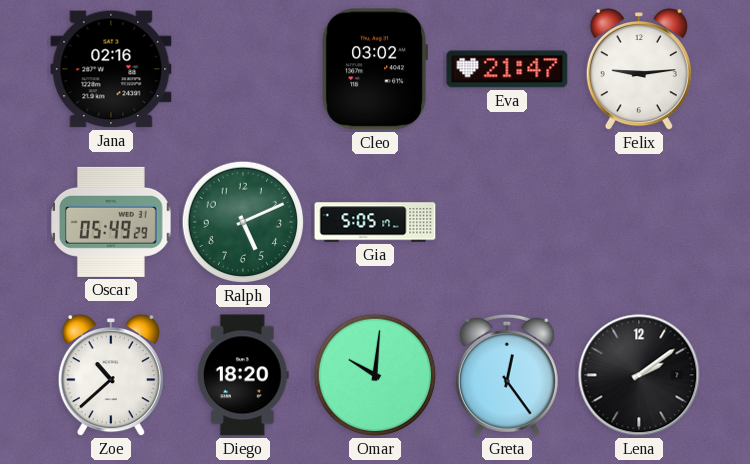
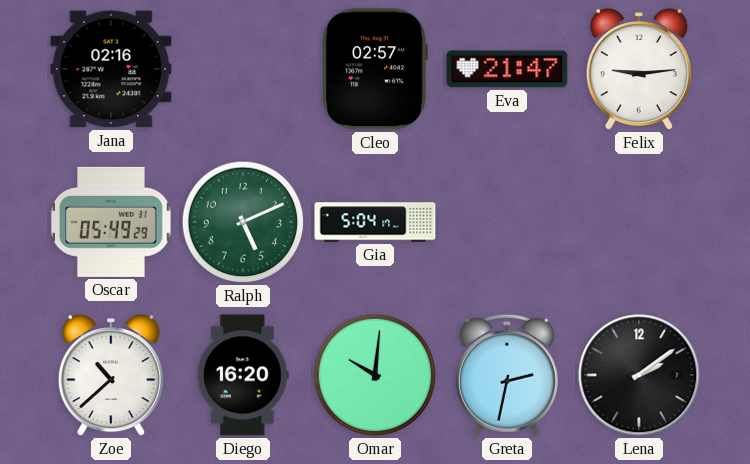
Cleo: 03:02 -> 02:57 (375, 69)
Gia: 5:05 -> 5:04 (375, 222)
Diego: 18:20 -> 16:20 (243, 375)
Greta: 12:24 -> 2:32 (507, 375)
